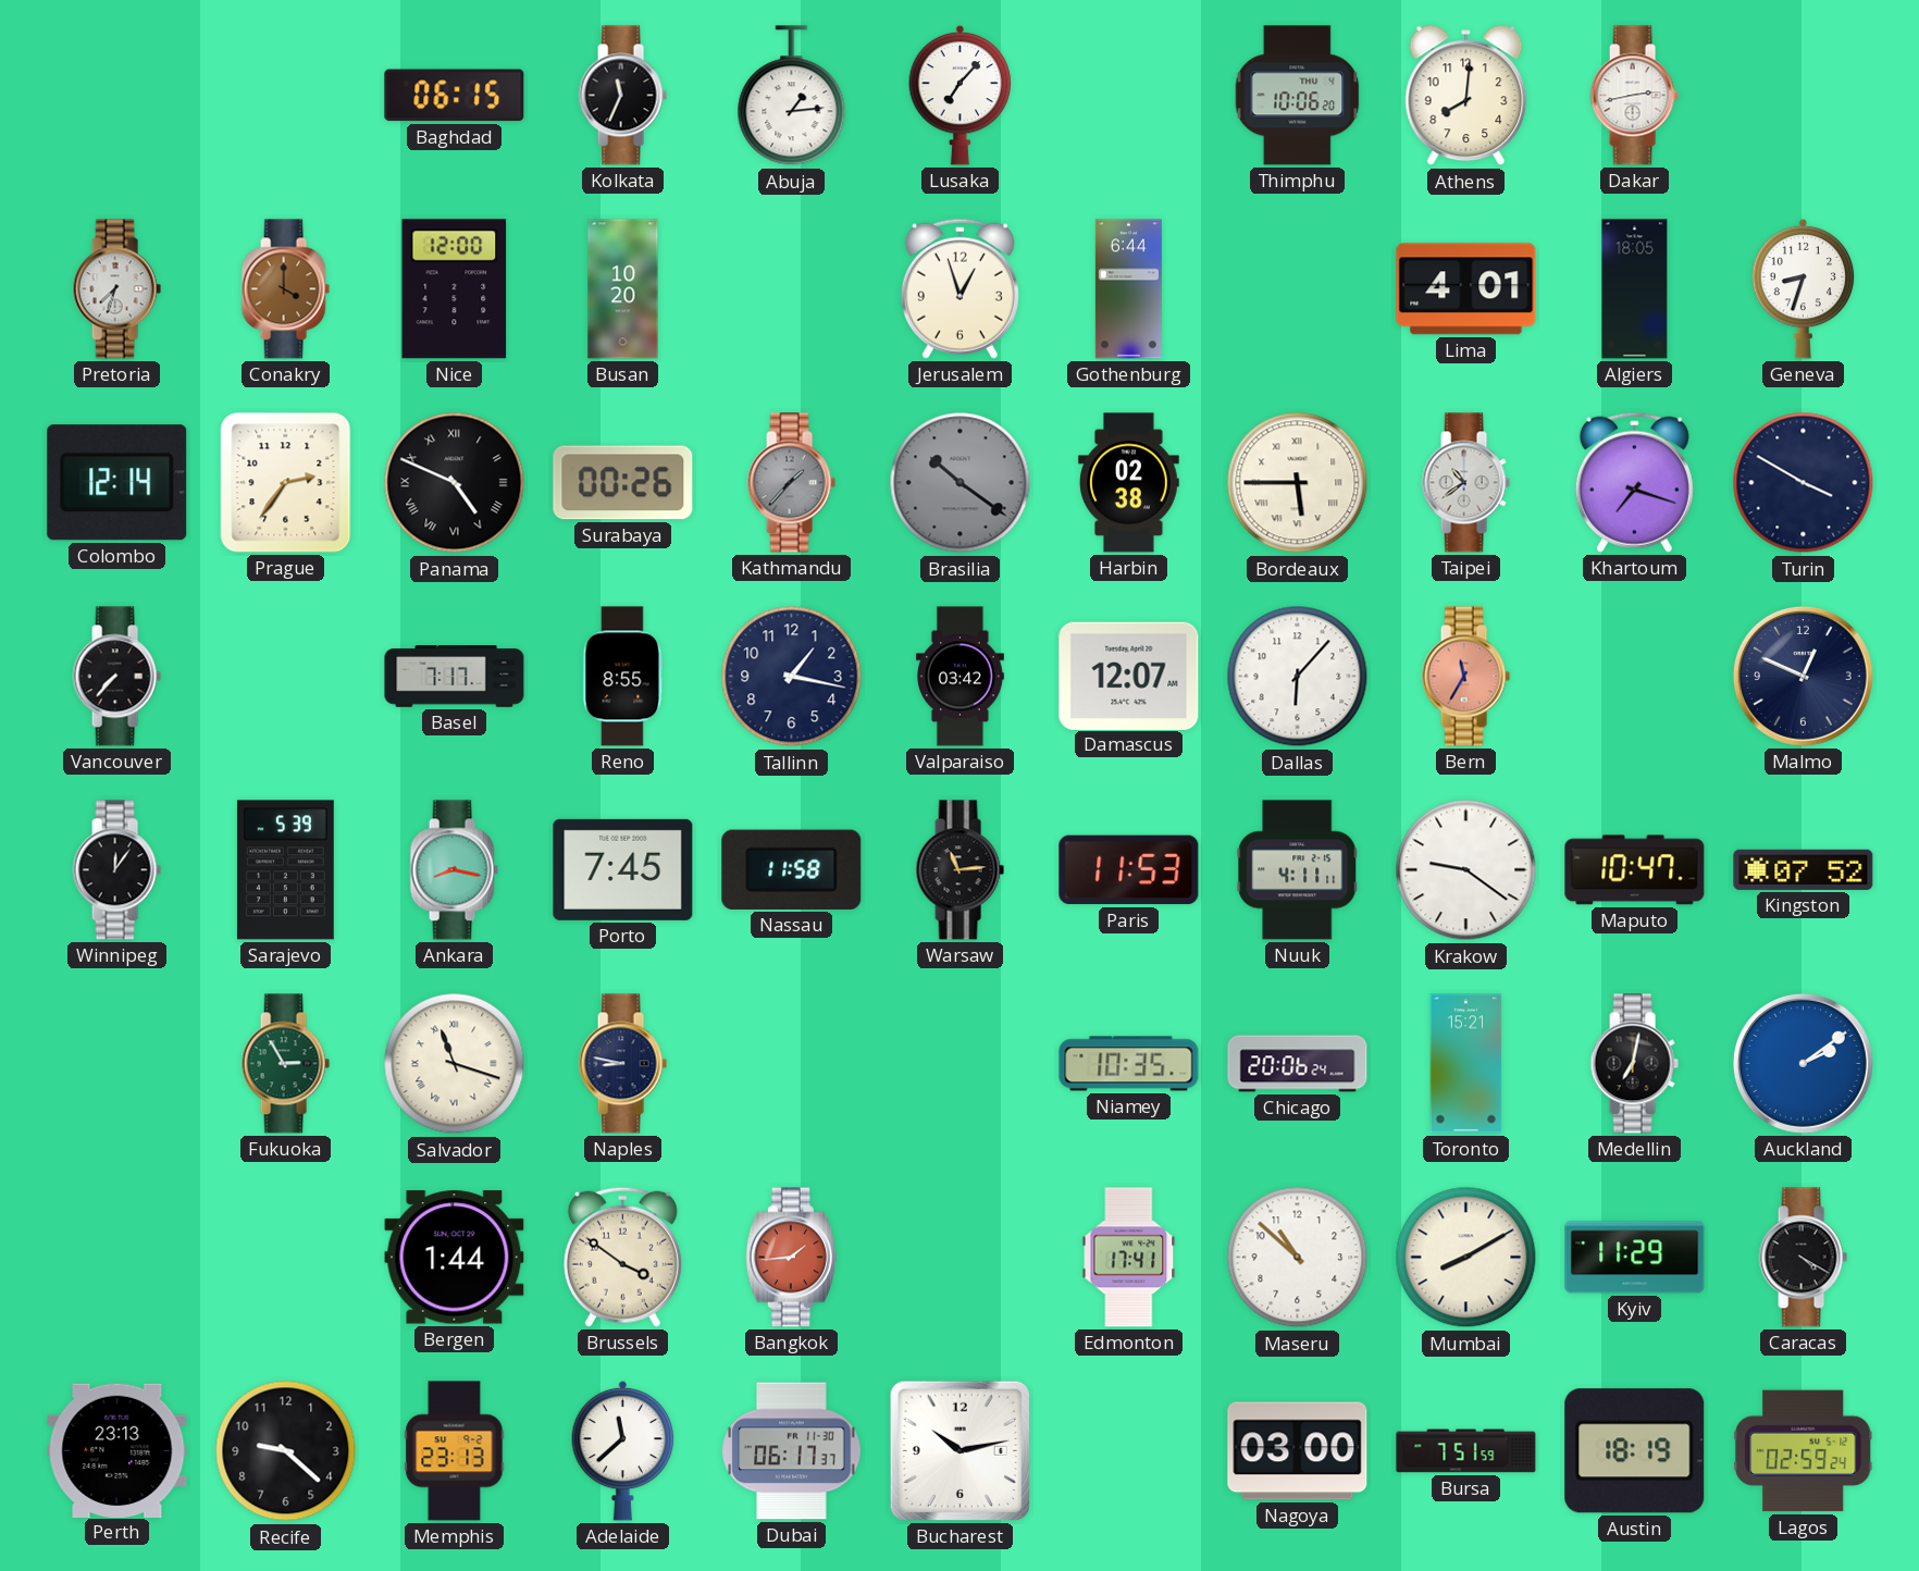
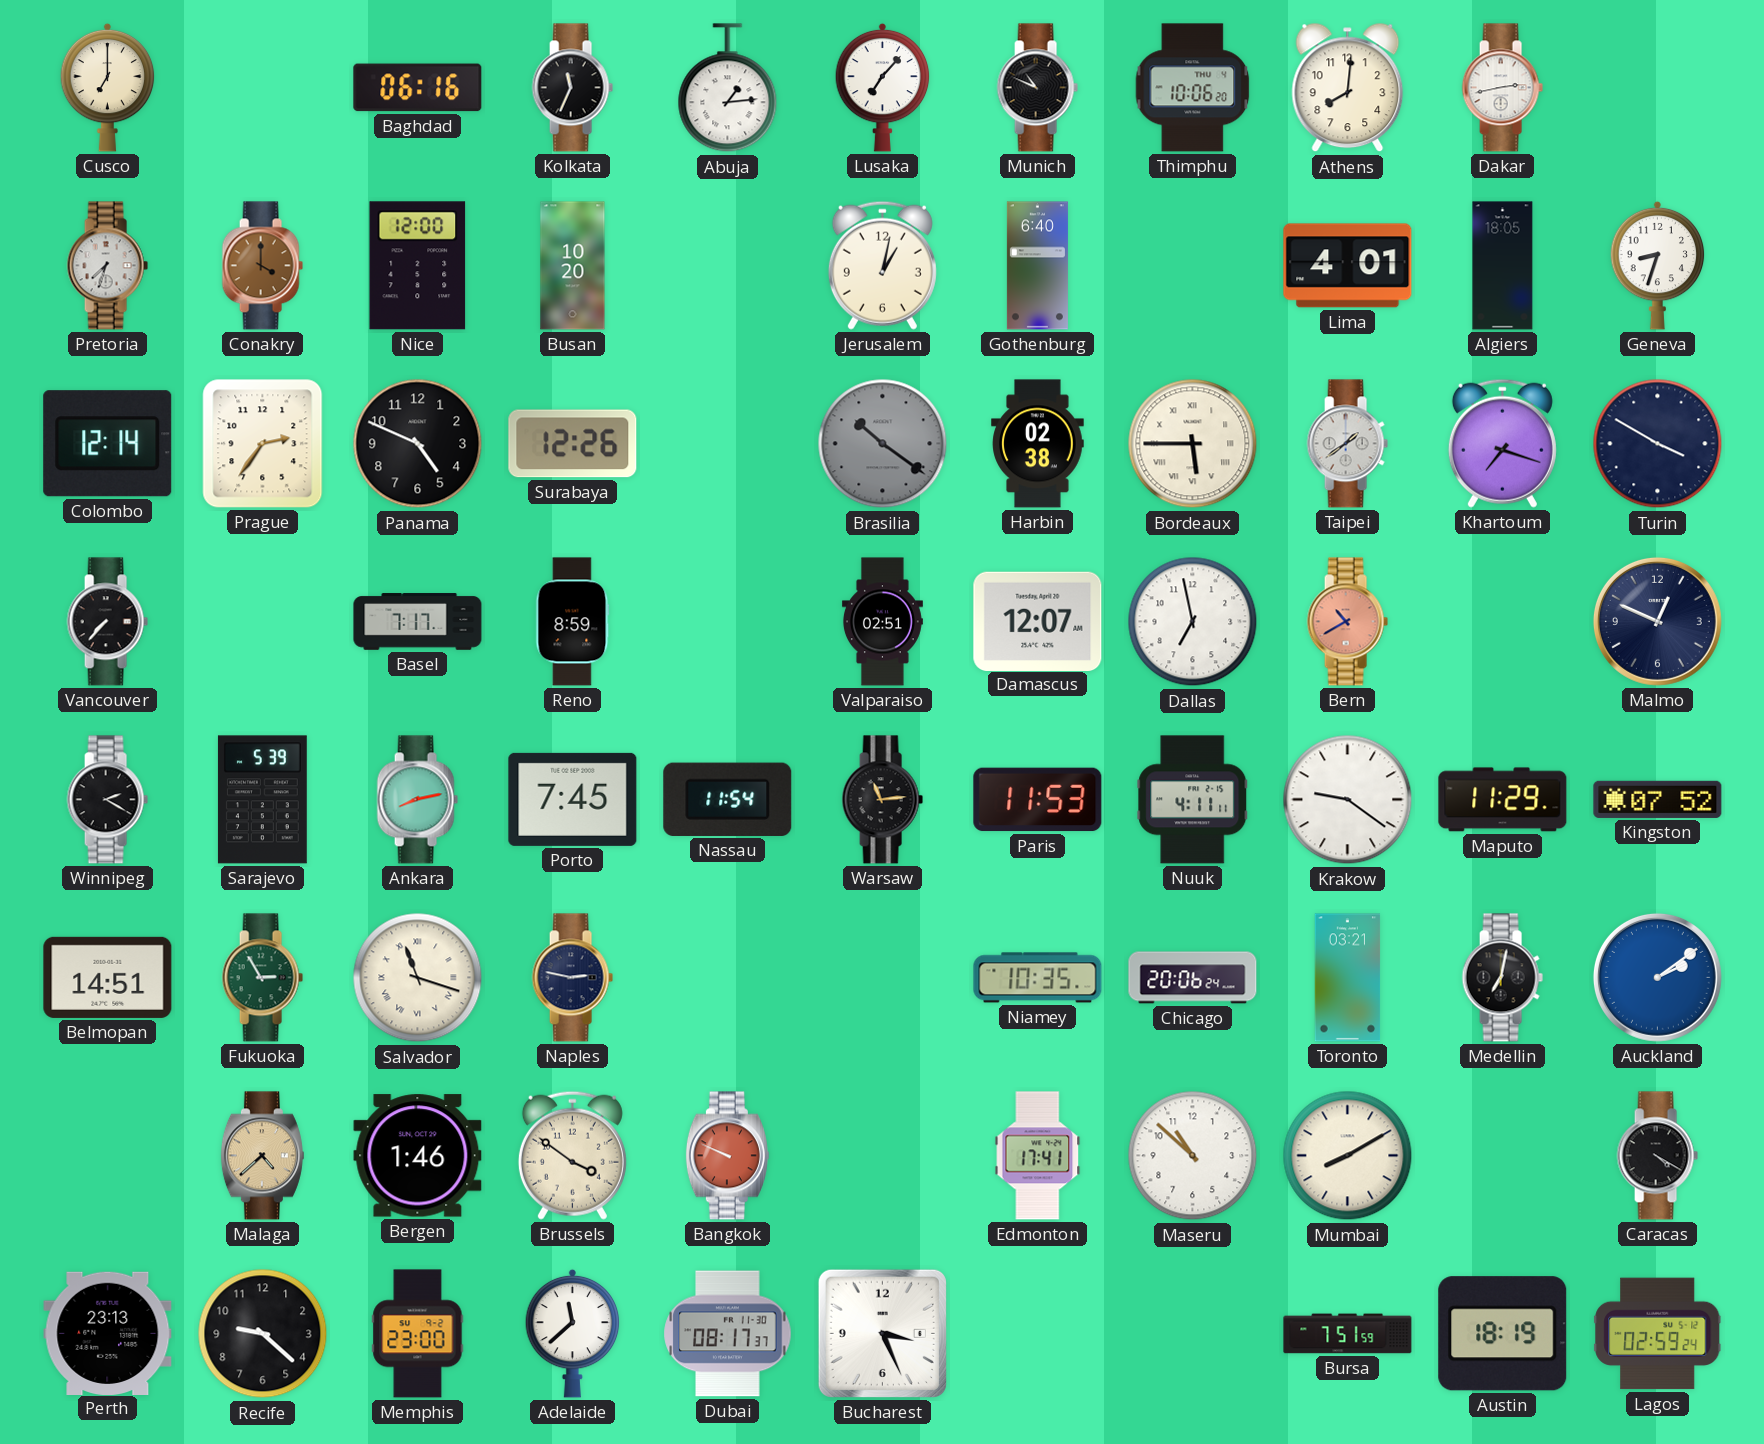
Cusco: none -> 7:00 (108, 87)
Baghdad: 06:15 -> 06:16 (418, 88)
Munich: none -> 10:49 (1037, 88)
Jerusalem: 12:57 -> 1:02 (882, 265)
Gothenburg: 6:44 -> 6:40 (1037, 266)
Panama numerals: Roman -> Arabic (418, 444)
Surabaya: 00:26 -> 12:26 (573, 444)
Kathmandu: 1:37 -> none (791, 483)
Taipei: 10:39 -> 1:39 (1347, 444)
Reno: 8:55 -> 8:59 (573, 622)
Tallinn: 1:17 -> none (792, 677)
Valparaiso: 03:42 -> 02:51 (882, 622)
Dallas: 6:07 -> 6:58 (1193, 622)
Bern: 11:35 -> 10:40 (1347, 622)
Winnipeg: 12:06 -> 2:20 (107, 800)
Ankara: 8:17 -> 8:13 (417, 800)
Nassau: 11:58 -> 11:54 (728, 799)
Maputo: 10:47 -> 11:29 (1503, 800)
Belmopan: none -> 14:51 (108, 977)
Naples: 8:47 -> 2:47 (572, 978)
Toronto: 15:21 -> 03:21 (1348, 978)
Malaga: none -> 4:38 (262, 1156)
Bergen: 1:44 -> 1:46 (418, 1156)
Bangkok: 1:44 -> 9:49 (727, 1156)
Kyiv: 11:29 -> none (1635, 1258)
Memphis: 23:13 -> 23:00 (418, 1334)
Dubai: 06:17 -> 08:17 (728, 1334)
Bucharest: 10:13 -> 3:26 (882, 1333)
Nagoya: 03:00 -> none (1298, 1451)
